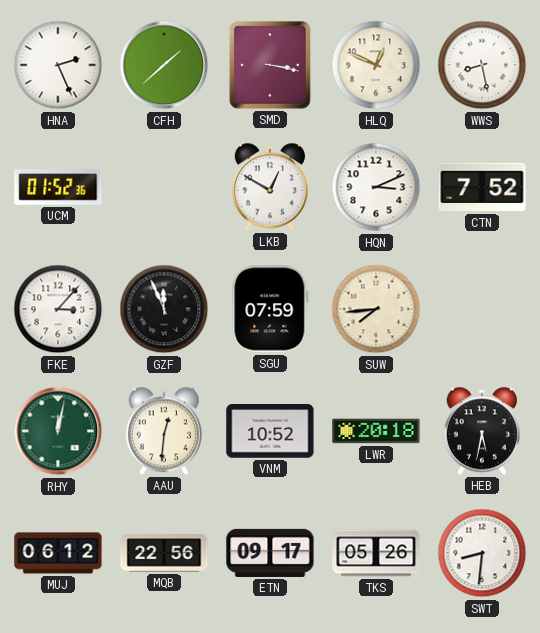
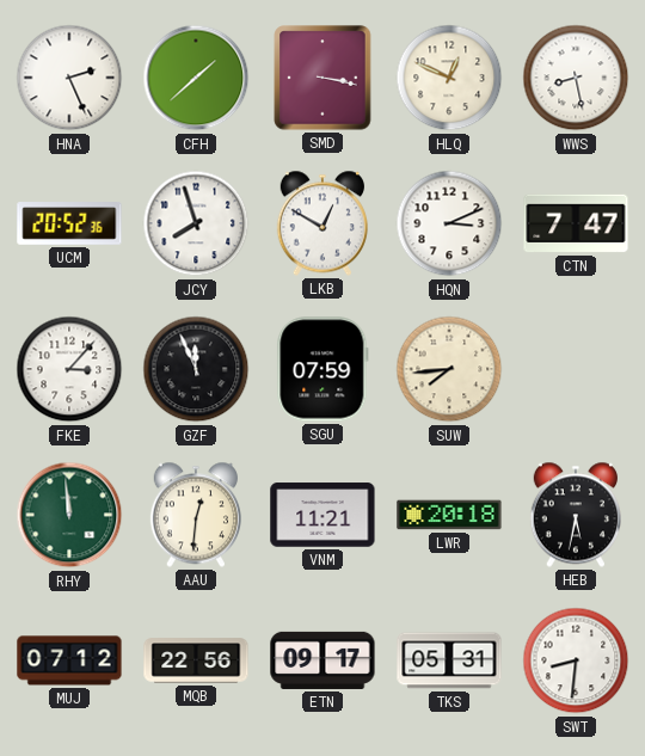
UCM: 01:52 -> 20:52 (69, 225)
JCY: none -> 7:57 (196, 223)
CTN: 7:52 -> 7:47 (576, 223)
RHY: 12:02 -> 11:59 (69, 515)
VNM: 10:52 -> 11:21 (322, 515)
MUJ: 06:12 -> 07:12 (69, 660)
TKS: 05:26 -> 05:31 (449, 660)
